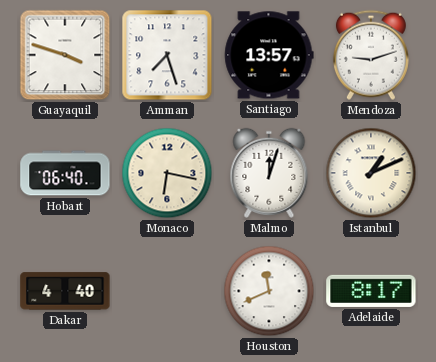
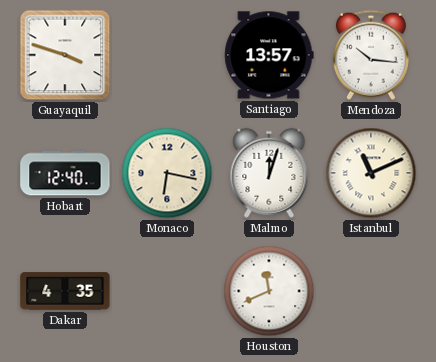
Amman: 7:27 -> none (167, 55)
Mendoza: 9:12 -> 10:16 (371, 55)
Hobart: 06:40 -> 12:40 (65, 173)
Istanbul: 1:11 -> 11:11 (371, 173)
Dakar: 4:40 -> 4:35 (65, 291)
Adelaide: 8:17 -> none (371, 291)
